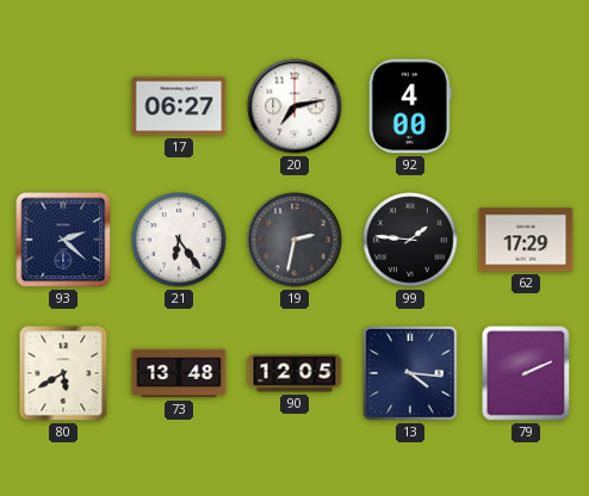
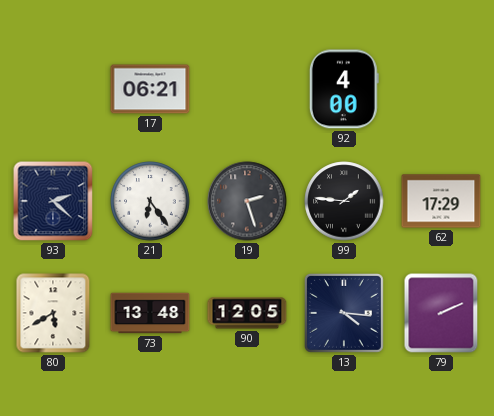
17: 06:27 -> 06:21 (150, 89)
20: 7:13 -> none (294, 106)
19: 2:32 -> 2:27 (247, 201)
